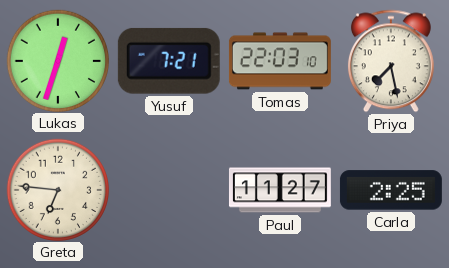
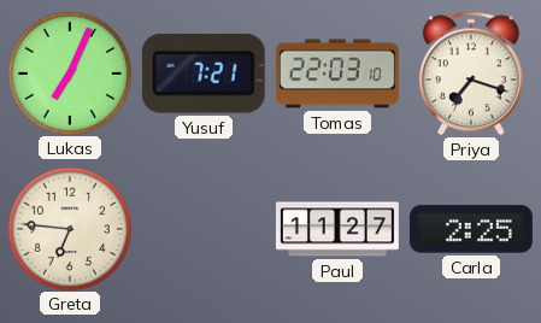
Lukas: 12:33 -> 7:04 (69, 72)
Priya: 7:28 -> 7:18 (471, 74)
